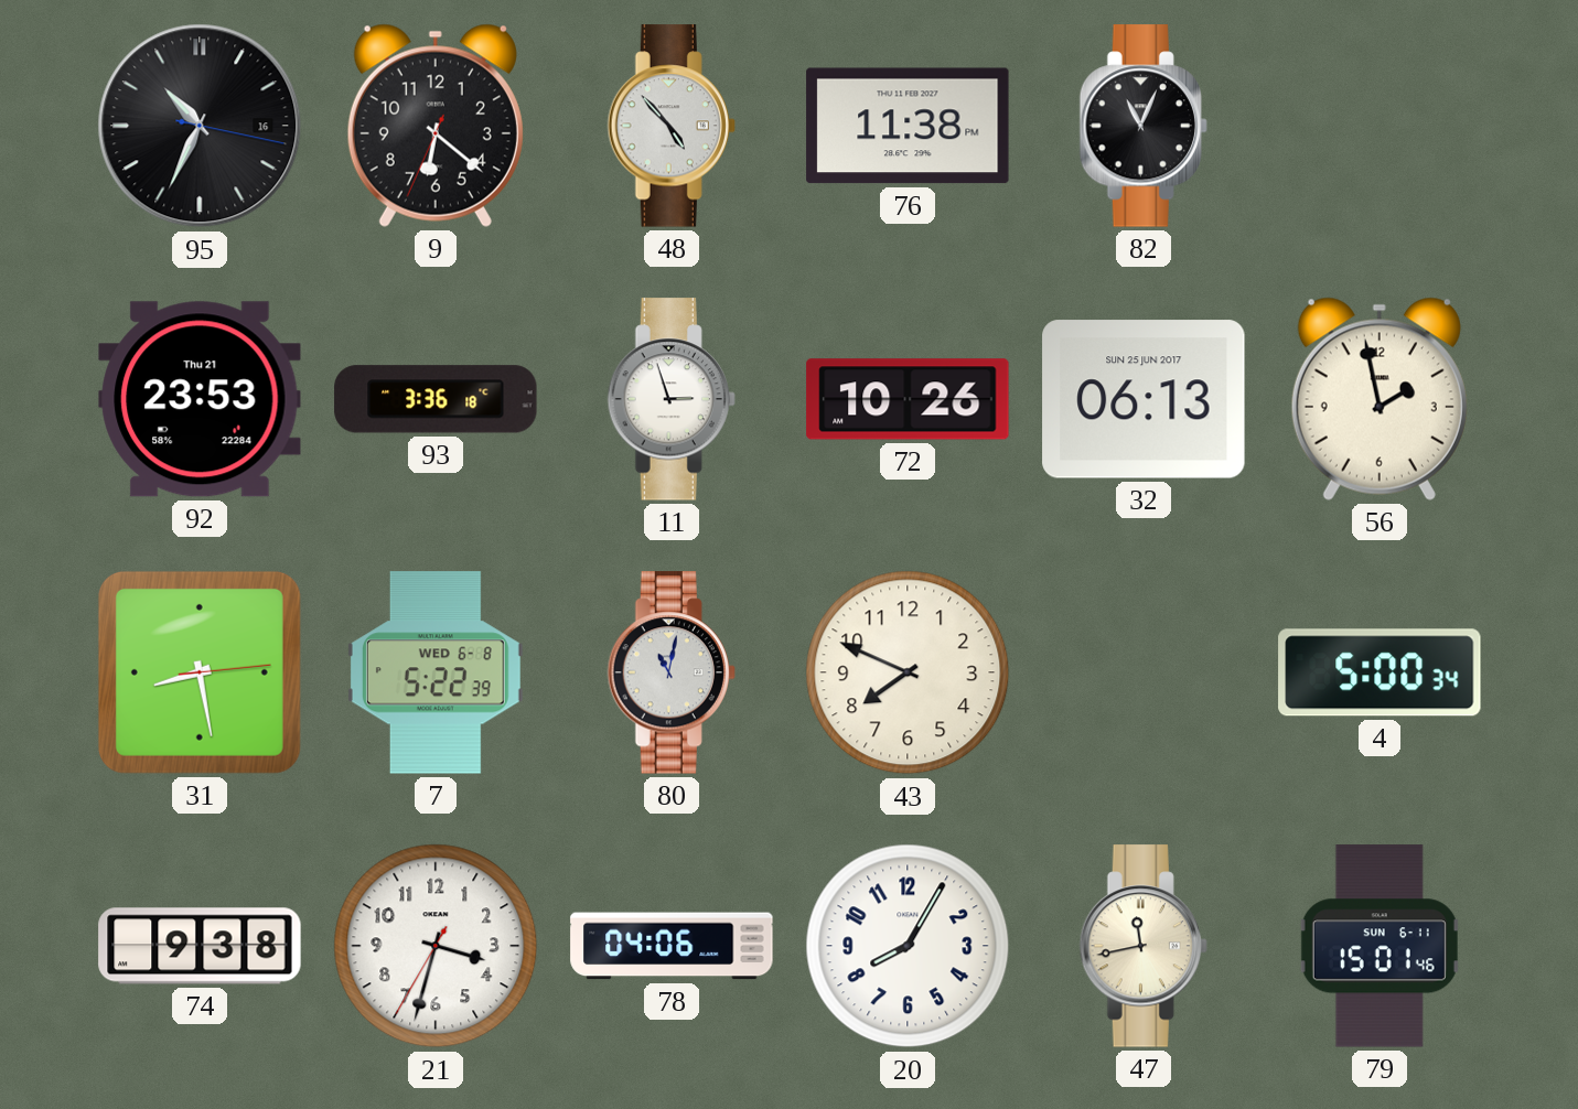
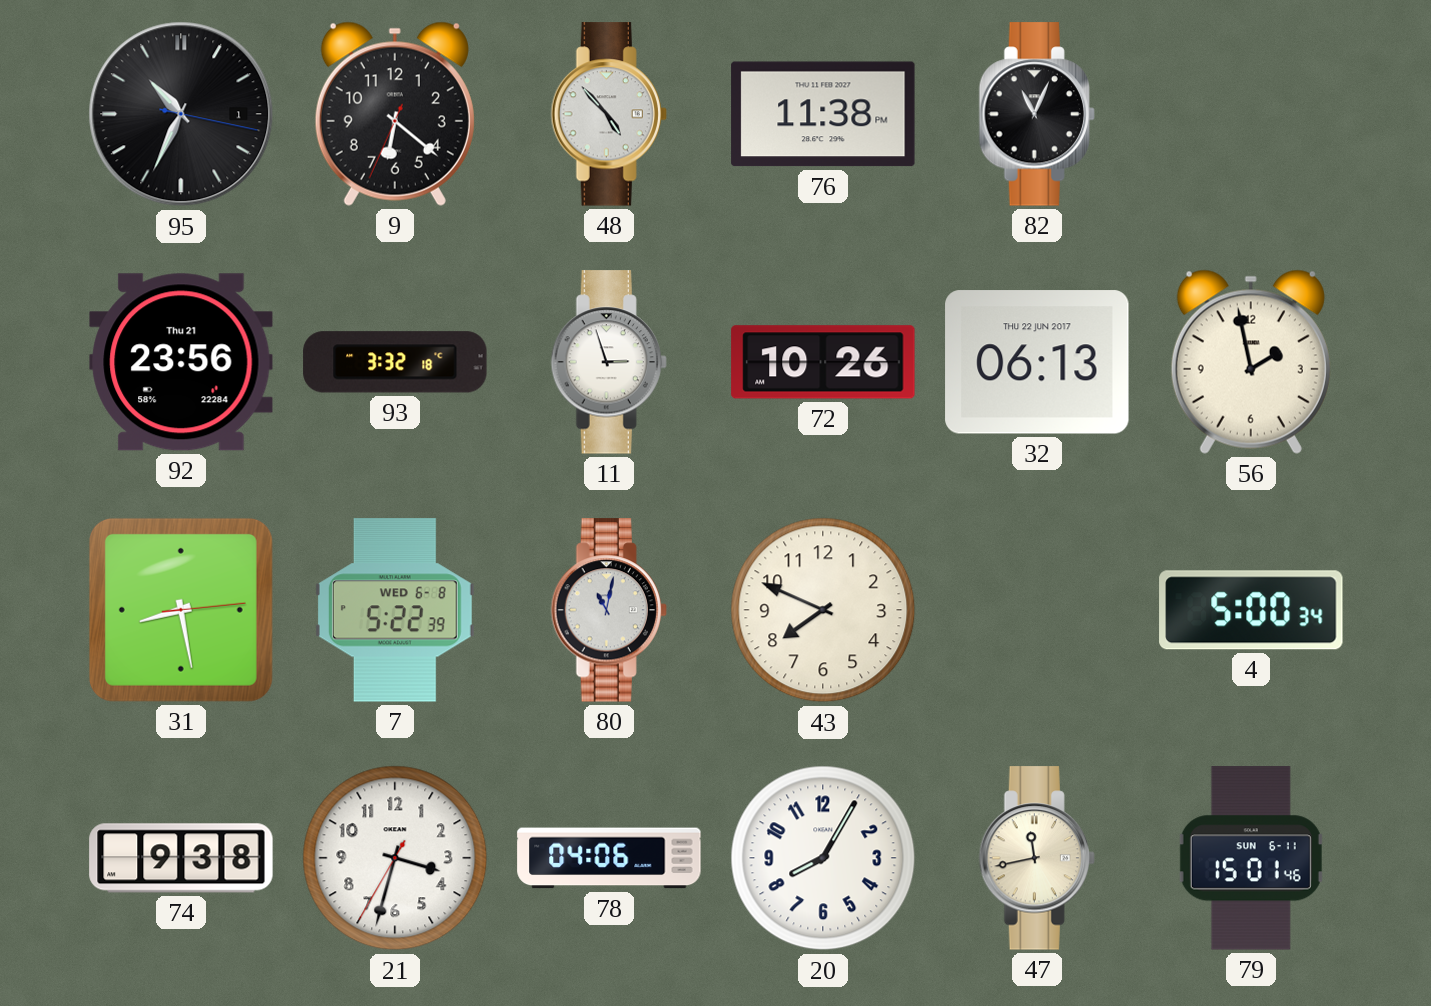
95 date: 16 -> 1 (181, 114)
92: 23:53 -> 23:56 (181, 362)
93: 3:36 -> 3:32 (395, 362)
32 date: SUN 25 JUN 2017 -> THU 22 JUN 2017 (1037, 362)
